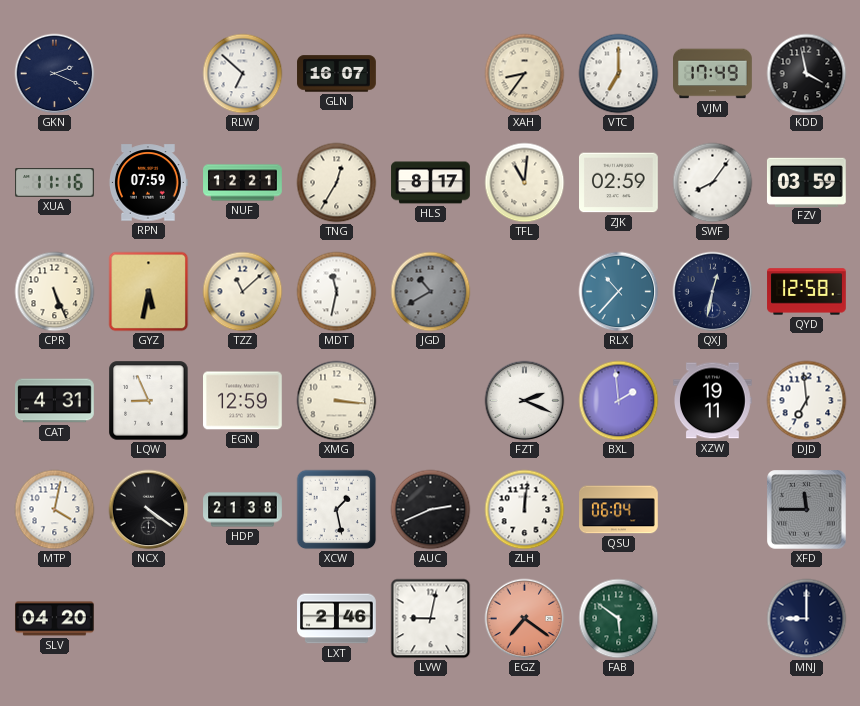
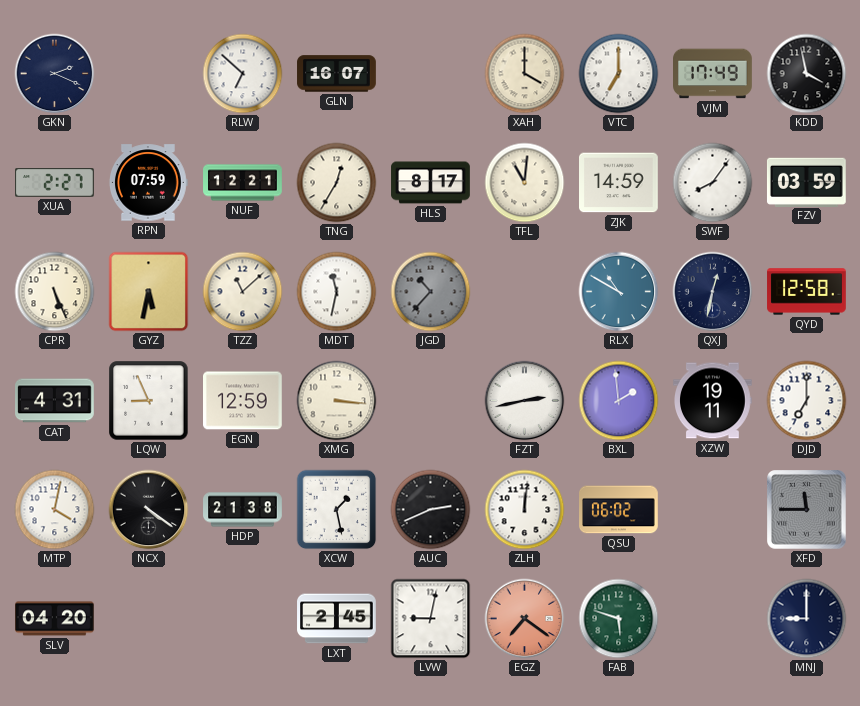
XAH: 8:36 -> 4:00 (525, 74)
XUA: 11:16 -> 2:27 (55, 183)
ZJK: 02:59 -> 14:59 (619, 183)
JGD: 10:40 -> 10:37 (431, 292)
RLX: 10:37 -> 10:50 (619, 292)
FZT: 2:19 -> 2:43 (525, 401)
DJD: 6:59 -> 7:00 (807, 401)
QSU: 06:04 -> 06:02 (619, 510)
LXT: 2:46 -> 2:45 (337, 619)
FAB: 5:51 -> 5:48 (619, 619)
